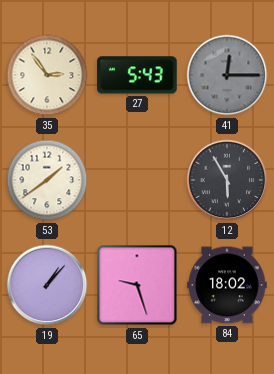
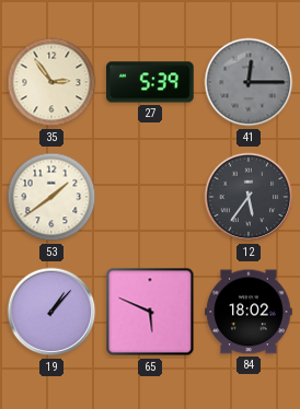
27: 5:43 -> 5:39 (150, 82)
12: 5:55 -> 5:36 (249, 197)
65: 9:27 -> 5:49 (150, 312)
